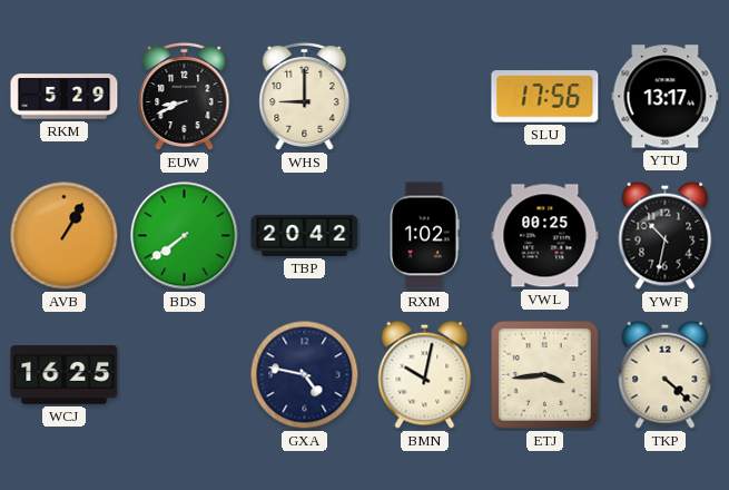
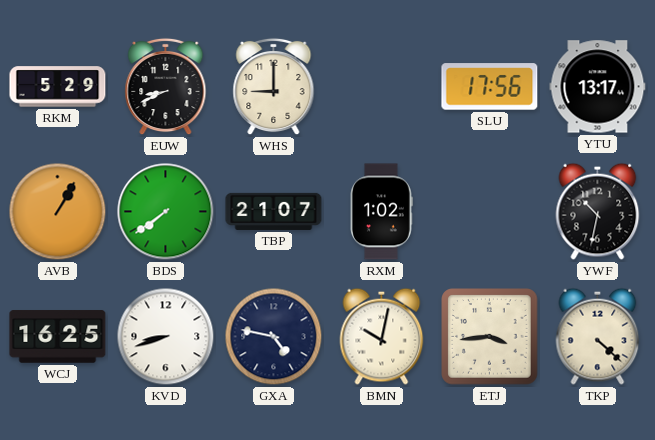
TBP: 20:42 -> 21:07 (274, 211)
VWL: 00:25 -> none (545, 236)
KVD: none -> 8:42 (166, 337)
